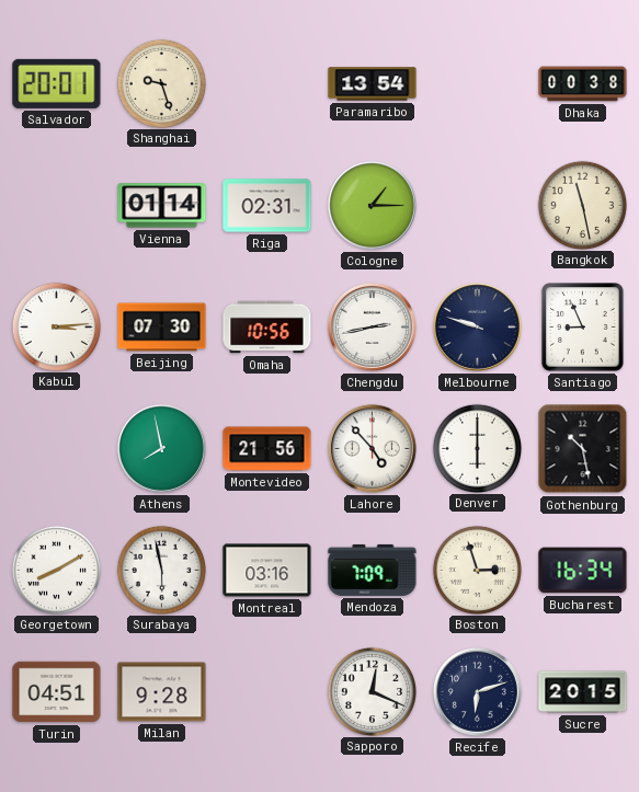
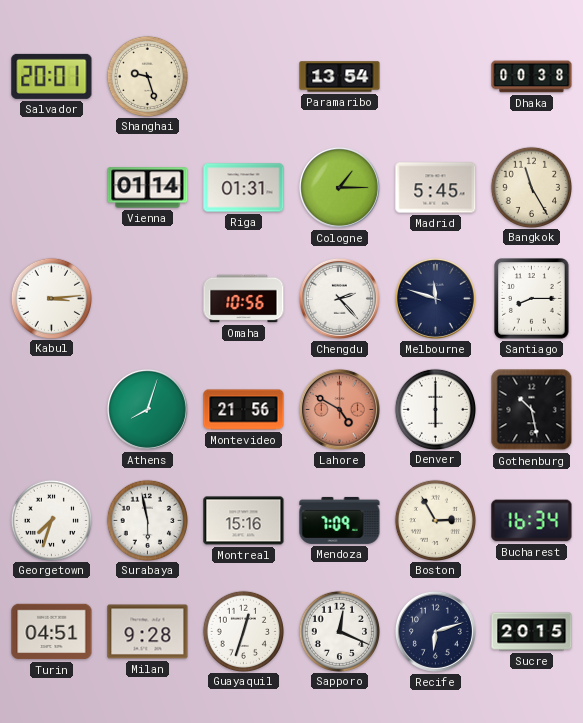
Riga: 02:31 -> 01:31 (244, 188)
Madrid: none -> 5:45 (436, 188)
Bangkok: 11:28 -> 11:25 (531, 187)
Beijing: 07:30 -> none (162, 328)
Chengdu: 2:43 -> 2:23 (339, 298)
Melbourne: 9:48 -> 11:48 (435, 298)
Santiago: 8:56 -> 8:15 (532, 299)
Athens: 7:58 -> 8:03 (147, 409)
Lahore: 4:53 -> 4:50 (339, 409)
Lahore dial: white -> salmon (339, 409)
Georgetown: 8:10 -> 7:33 (51, 520)
Montreal: 03:16 -> 15:16 (244, 521)
Boston: 2:57 -> 2:55 (435, 520)
Guayaquil: none -> 12:33 (243, 631)
